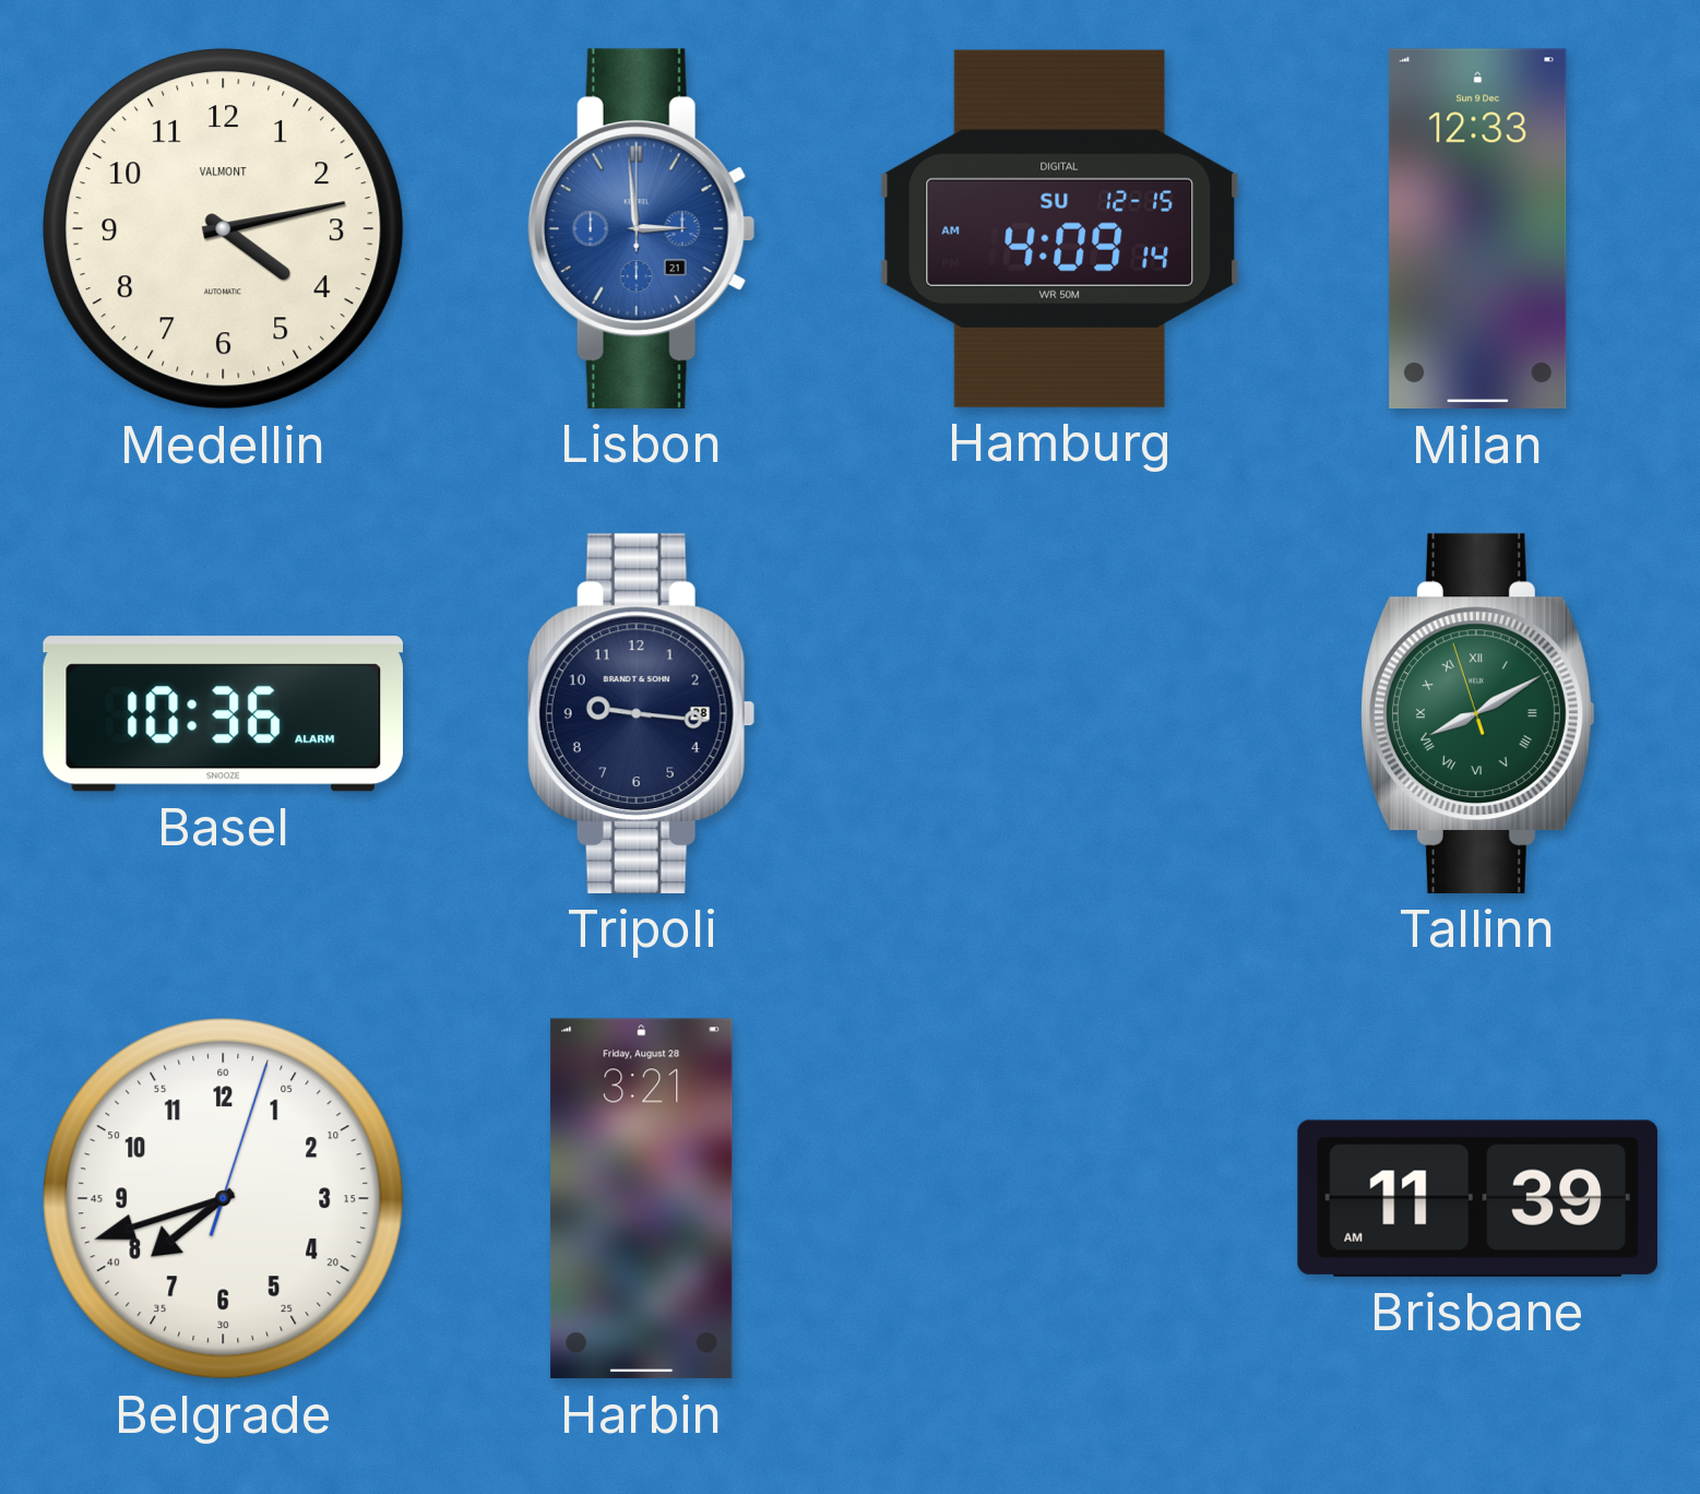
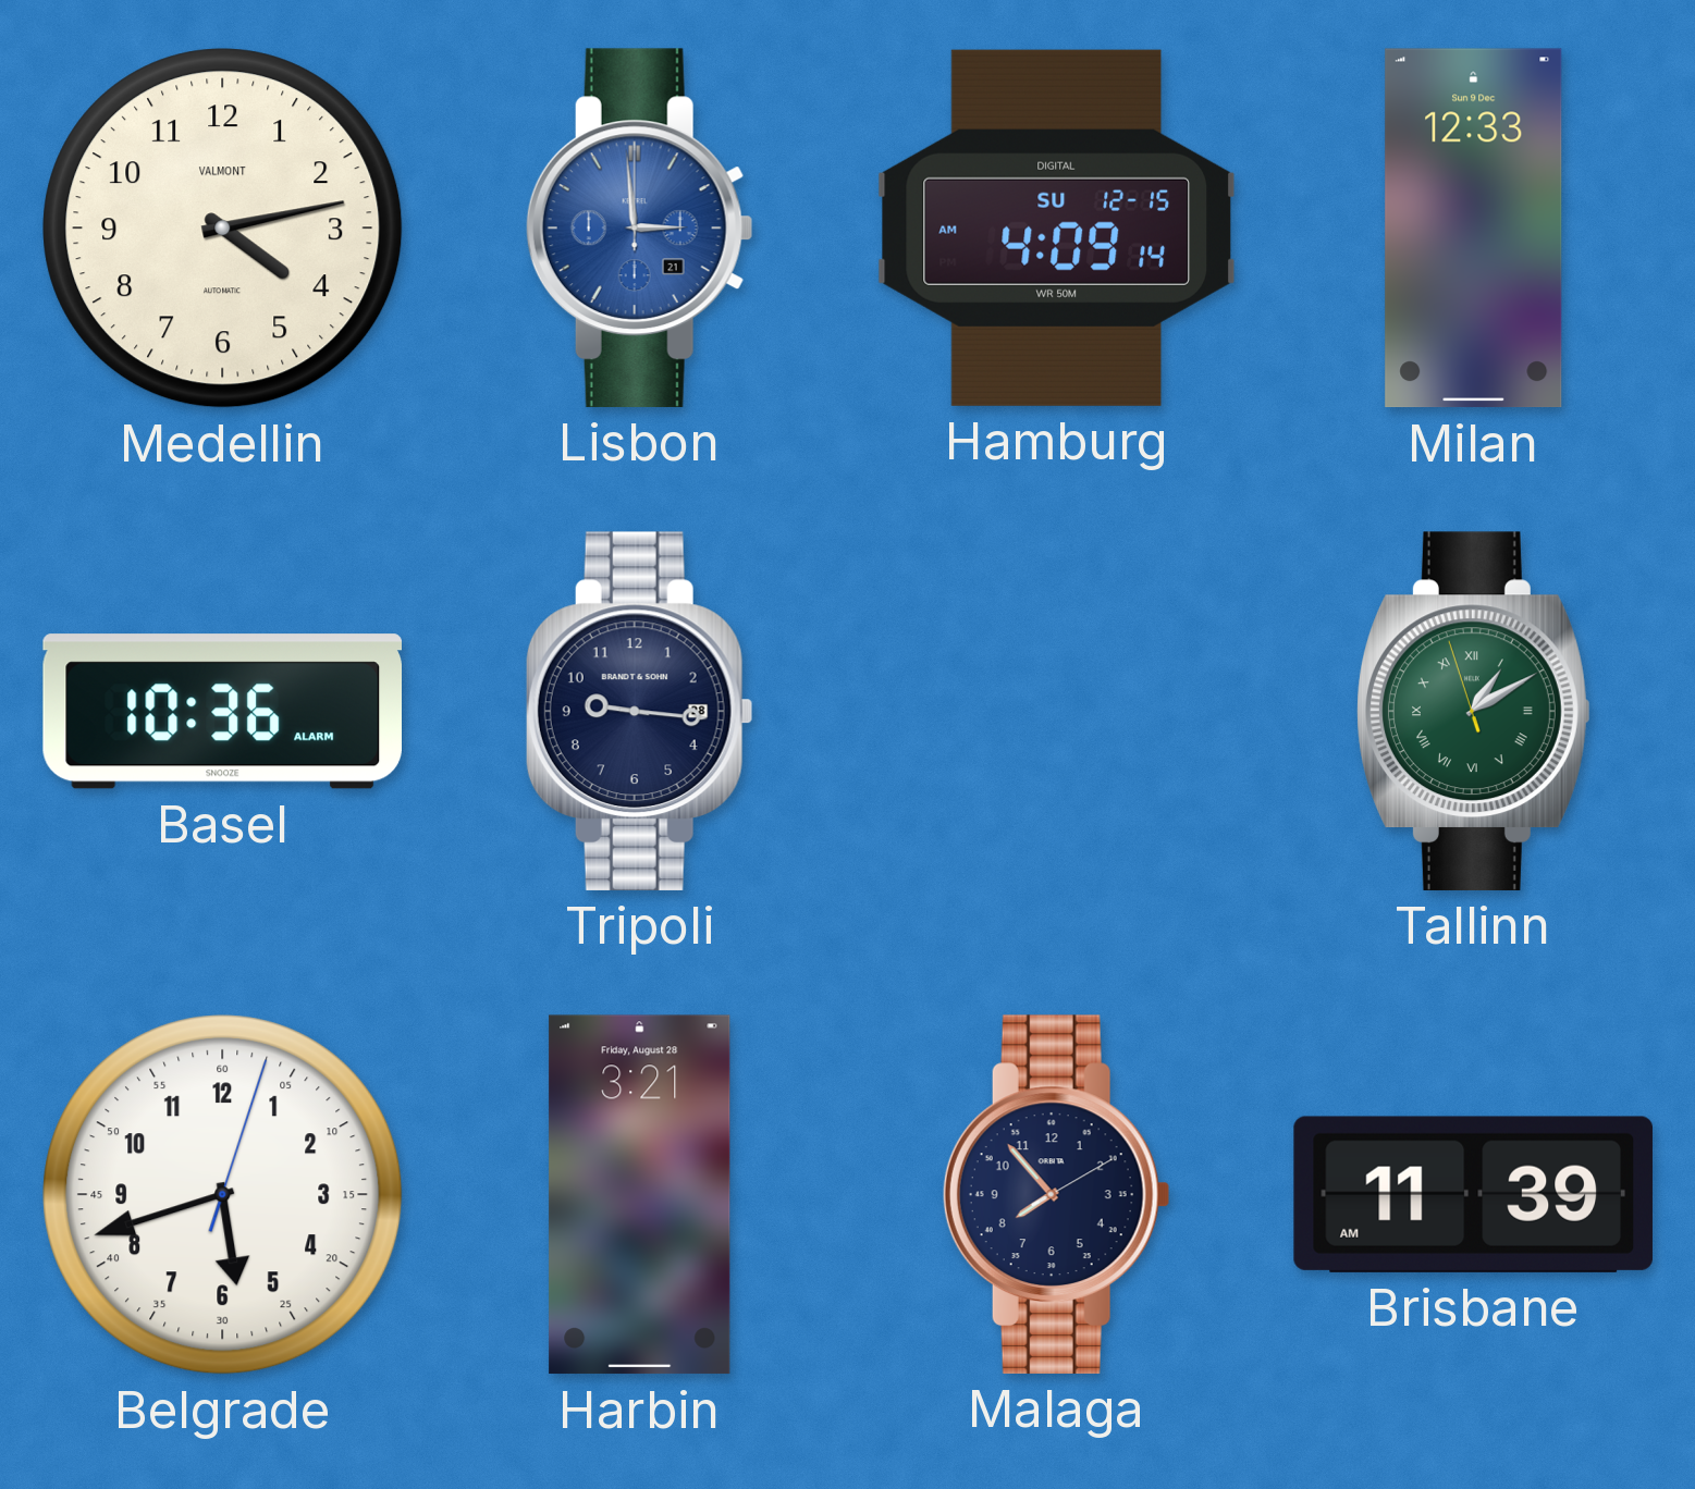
Tallinn: 8:09 -> 1:09 (1474, 711)
Belgrade: 7:42 -> 5:42 (223, 1195)
Malaga: none -> 7:53 (1056, 1194)
